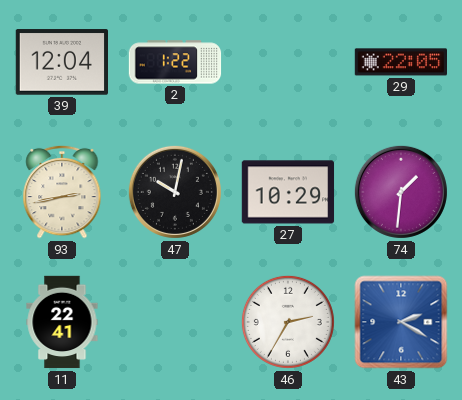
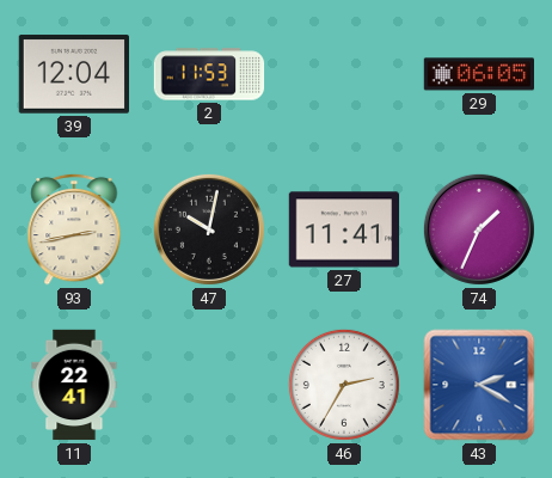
2: 1:22 -> 11:53 (209, 74)
29: 22:05 -> 06:05 (478, 74)
27: 10:29 -> 11:41 (344, 229)
74: 1:31 -> 1:34 (479, 229)
